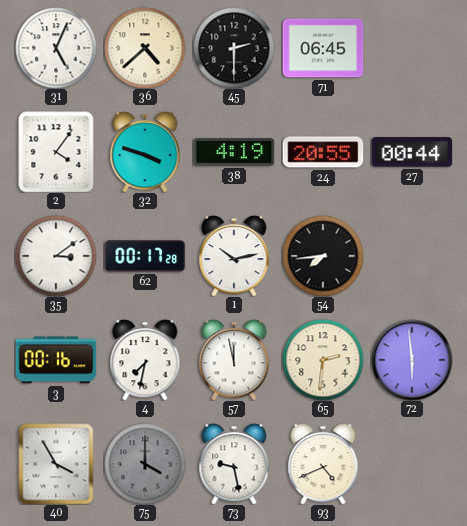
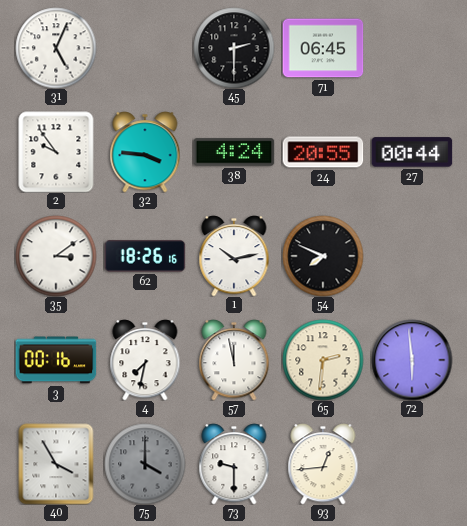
36: 4:38 -> none (145, 48)
2: 4:06 -> 9:54 (56, 152)
32: 3:48 -> 3:46 (145, 152)
38: 4:19 -> 4:24 (234, 152)
62: 00:17 -> 18:26 (145, 256)
54: 7:44 -> 7:49 (323, 256)
73: 9:28 -> 9:30 (234, 464)
93: 4:41 -> 12:44 (323, 464)
